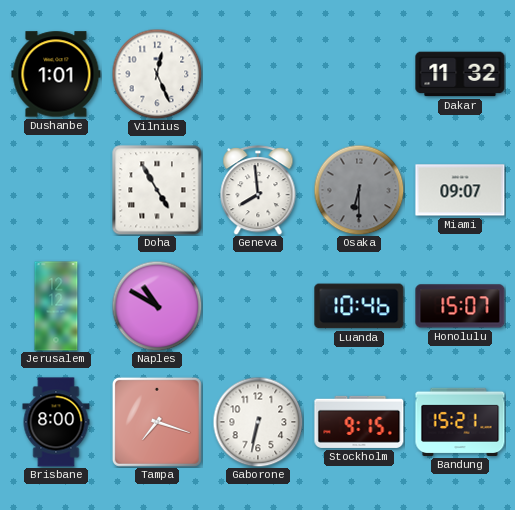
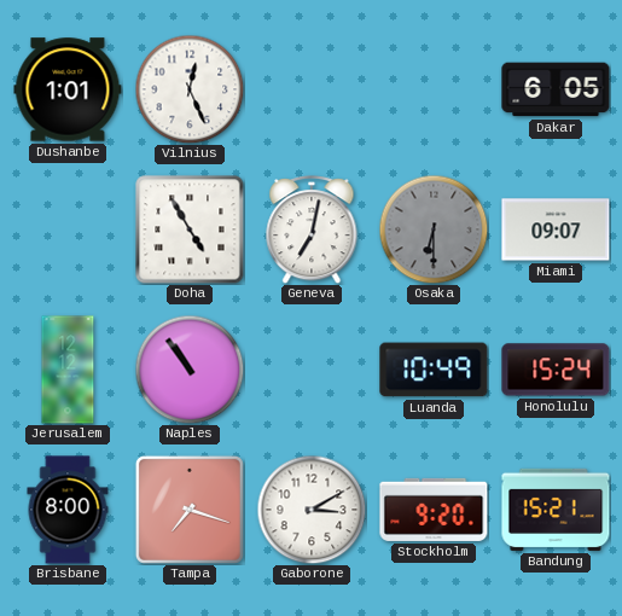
Dakar: 11:32 -> 6:05 (556, 89)
Geneva: 7:59 -> 7:02 (312, 229)
Naples: 10:50 -> 10:54 (190, 370)
Luanda: 10:46 -> 10:49 (434, 370)
Honolulu: 15:07 -> 15:24 (556, 370)
Gaborone: 6:32 -> 3:10 (312, 510)
Stockholm: 9:15 -> 9:20 (434, 510)
